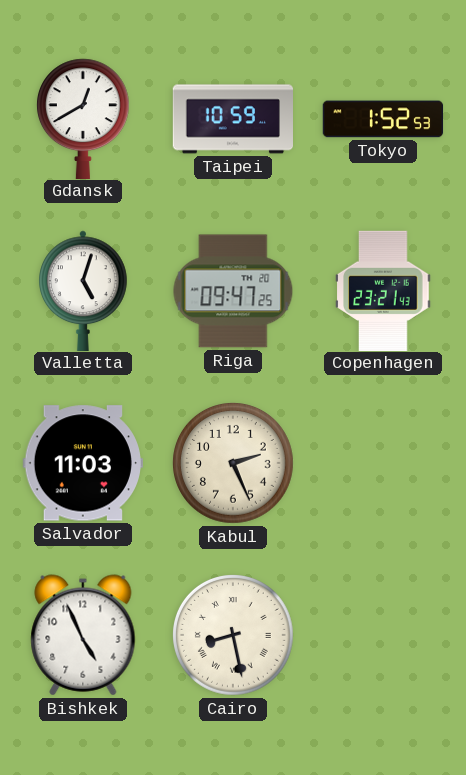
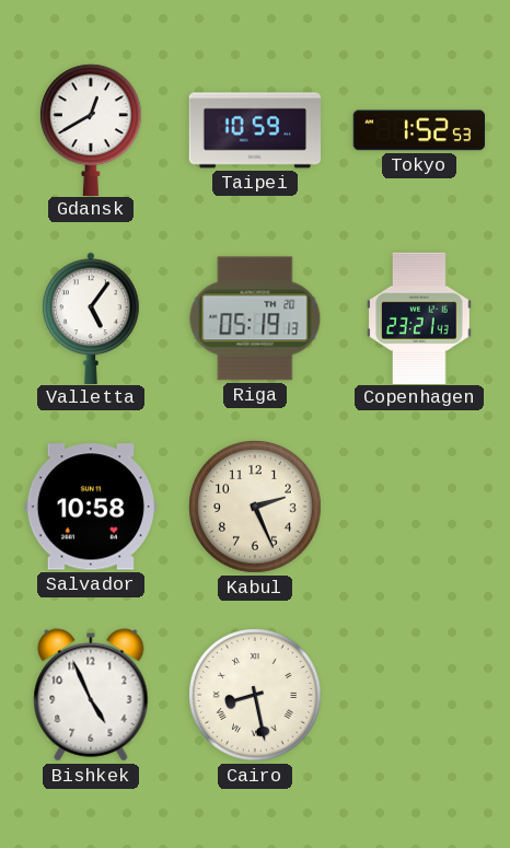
Valletta: 5:03 -> 5:06 (92, 317)
Riga: 09:47 -> 05:19 (255, 318)
Salvador: 11:03 -> 10:58 (91, 507)
